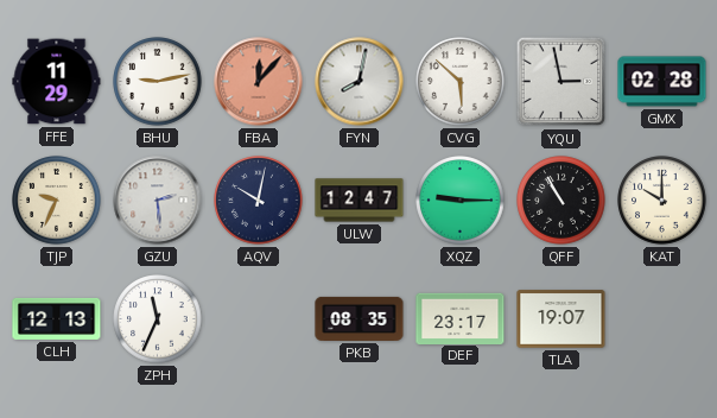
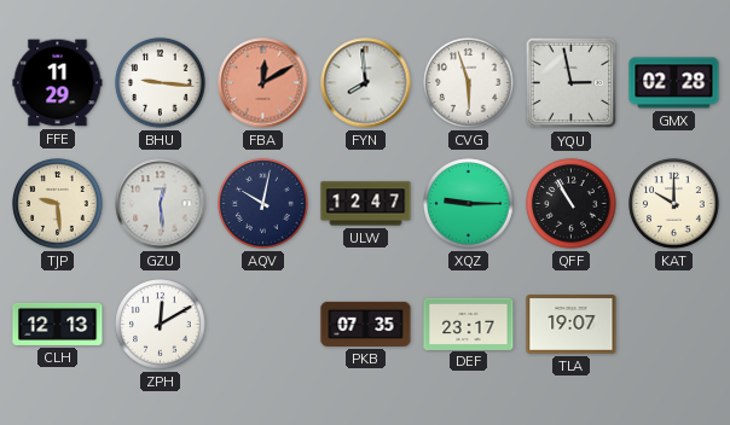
BHU: 9:13 -> 9:16 (161, 83)
FBA: 12:07 -> 12:10 (263, 83)
FYN: 8:02 -> 7:59 (366, 83)
CVG: 5:52 -> 5:57 (469, 83)
TJP: 9:34 -> 9:29 (58, 204)
GZU: 2:29 -> 12:29 (161, 204)
ZPH: 11:34 -> 12:10 (161, 325)
PKB: 08:35 -> 07:35 (366, 324)
